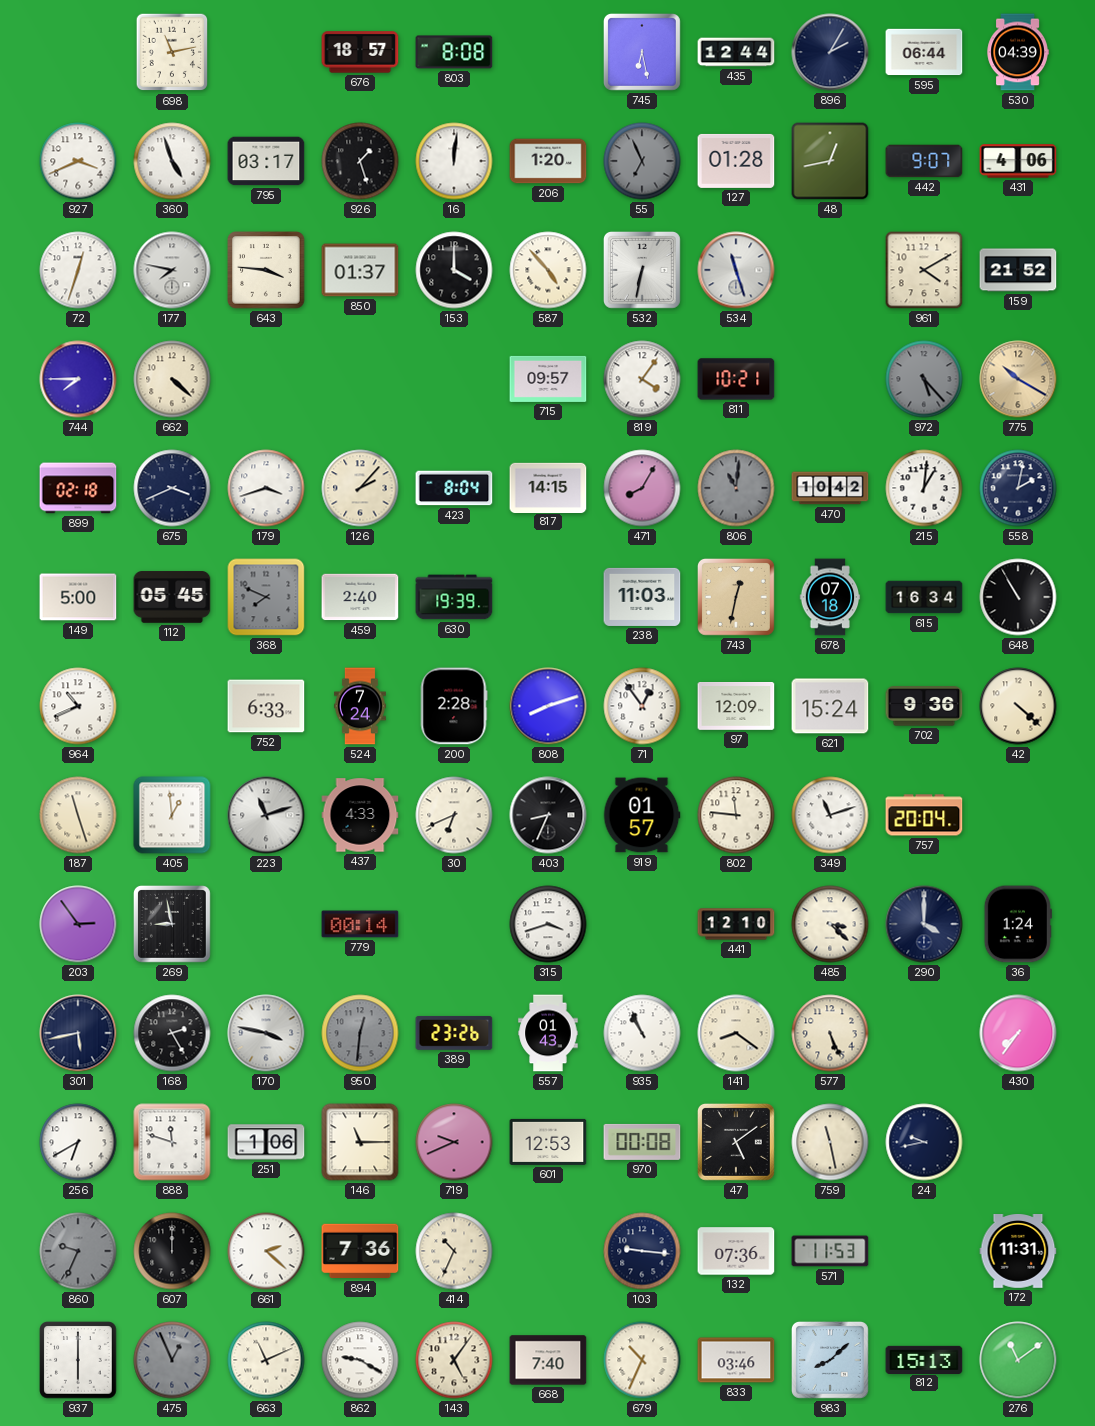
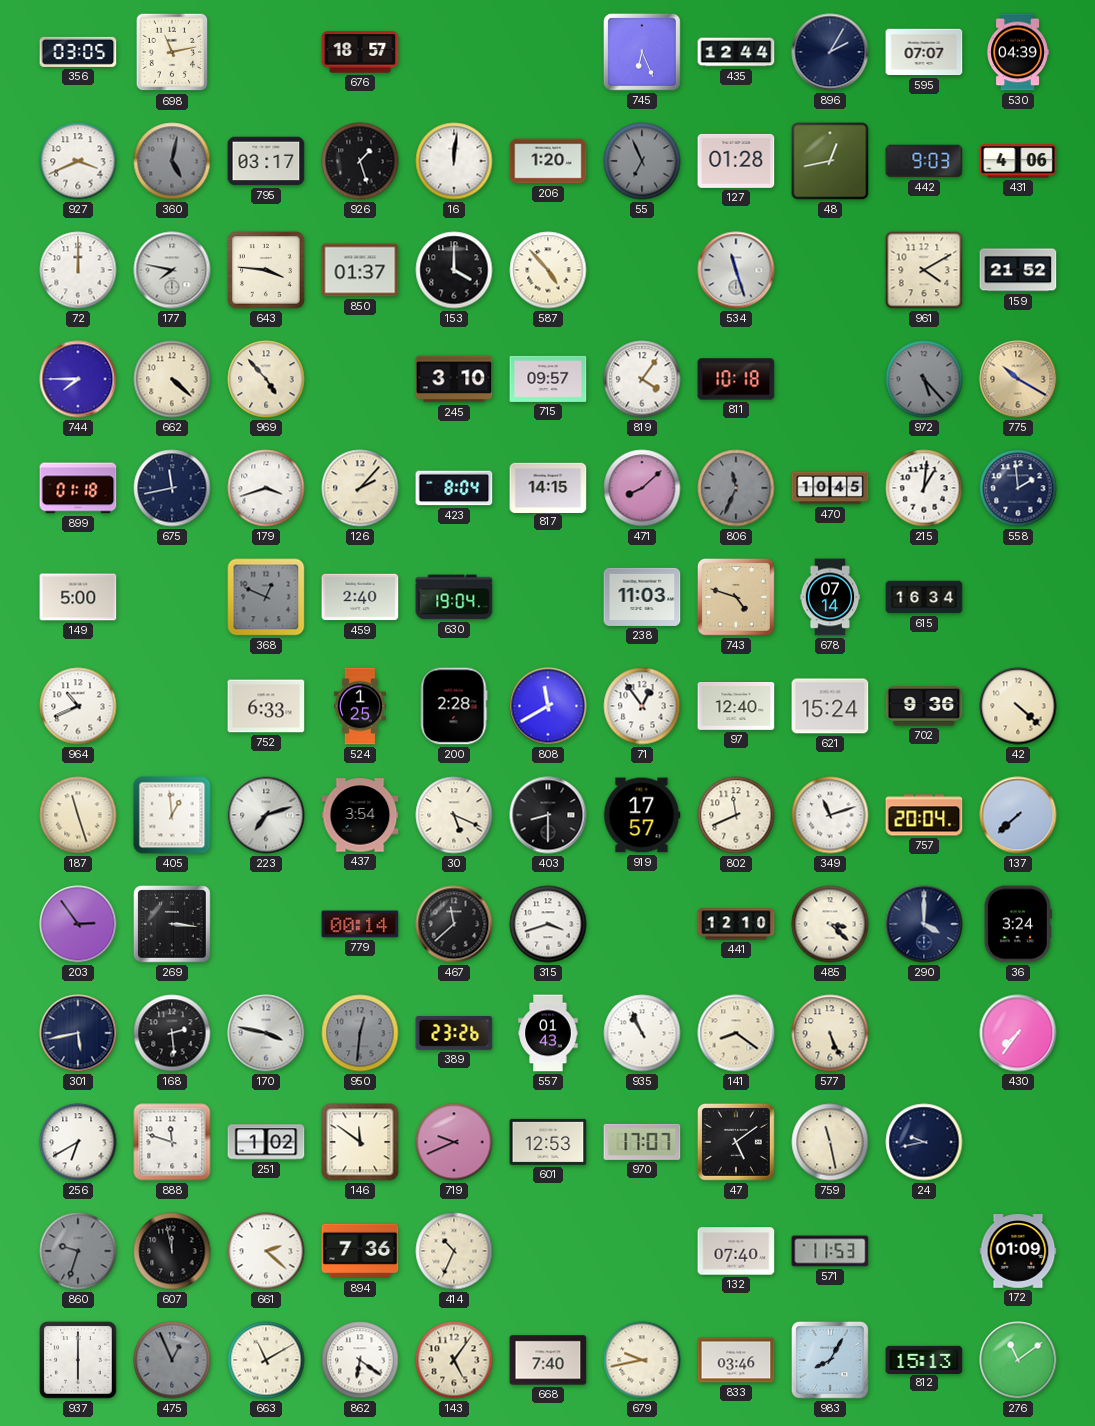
356: none -> 03:05 (78, 52)
803: 8:08 -> none (454, 52)
745: 6:28 -> 6:26 (642, 52)
595: 06:44 -> 07:07 (924, 52)
360: 4:57 -> 5:02 (172, 161)
360 dial: white -> grey (172, 161)
442: 9:07 -> 9:03 (924, 161)
72: 12:33 -> 12:00 (78, 270)
532: 6:32 -> none (642, 270)
969: none -> 4:53 (266, 379)
245: none -> 3:10 (454, 379)
811: 10:21 -> 10:18 (736, 379)
899: 02:18 -> 01:18 (78, 488)
675: 3:41 -> 11:43 (172, 488)
471: 8:05 -> 8:08 (642, 488)
806: 11:01 -> 11:34 (736, 488)
470: 10:42 -> 10:45 (830, 488)
558: 2:02 -> 1:59 (1018, 488)
112: 05:45 -> none (172, 597)
368: 7:49 -> 12:49 (266, 597)
630: 19:39 -> 19:04 (454, 597)
743: 12:32 -> 4:48 (736, 597)
678: 07:18 -> 07:14 (830, 597)
648: 10:55 -> none (1018, 597)
524: 7:24 -> 1:25 (360, 706)
808: 8:12 -> 11:40 (548, 706)
97: 12:09 -> 12:40 (736, 707)
223: 11:12 -> 7:12 (266, 815)
437: 4:33 -> 3:54 (360, 815)
30: 6:41 -> 5:19 (454, 815)
403: 8:34 -> 8:30 (548, 815)
919: 01:57 -> 17:57 (642, 815)
802: 11:46 -> 11:41 (736, 815)
137: none -> 7:38 (1018, 815)
269: 8:58 -> 3:16 (172, 924)
467: none -> 11:38 (454, 924)
36: 1:24 -> 3:24 (1018, 924)
168: 2:25 -> 2:29 (172, 1033)
251: 1:06 -> 1:02 (266, 1142)
146: 11:15 -> 11:51 (360, 1142)
970: 00:08 -> 17:07 (642, 1142)
860: 9:34 -> 9:33 (78, 1251)
607: 12:00 -> 11:58 (172, 1251)
103: 9:16 -> none (642, 1251)
132: 07:36 -> 07:40 (736, 1251)
172: 11:31 -> 01:09 (1018, 1252)
663: 11:11 -> 11:10 (266, 1360)
862: 9:20 -> 6:21 (360, 1360)
679: 10:34 -> 9:43 (642, 1360)
983: 8:08 -> 8:05 (830, 1360)
